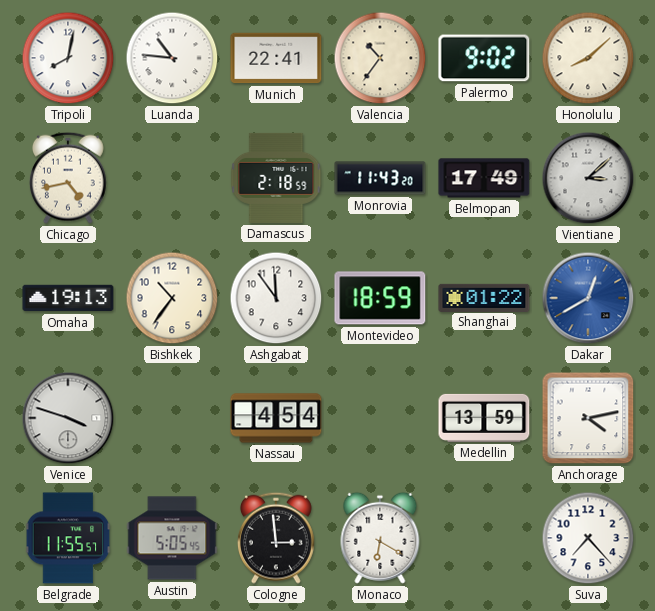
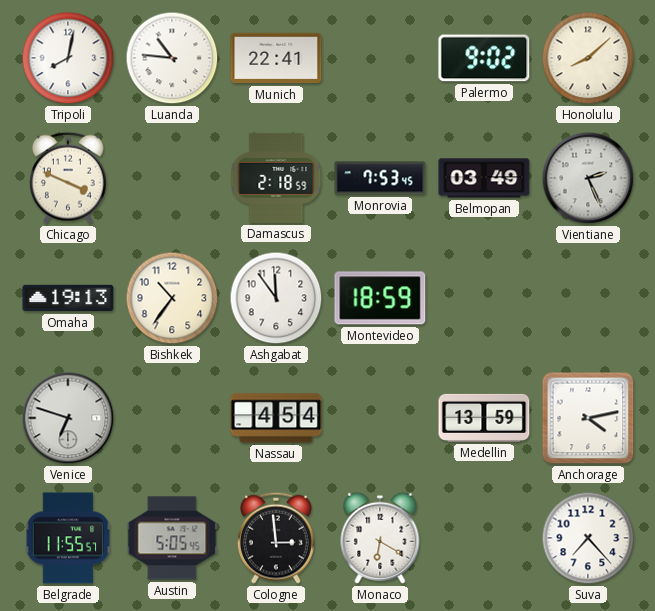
Valencia: 10:36 -> none (380, 58)
Chicago: 4:43 -> 3:49 (69, 178)
Monrovia: 11:43 -> 7:53 (380, 178)
Belmopan: 17:49 -> 03:49 (484, 178)
Vientiane: 3:08 -> 2:26 (588, 178)
Shanghai: 01:22 -> none (484, 297)
Dakar: 12:40 -> none (588, 298)
Venice: 3:48 -> 6:48 (68, 418)
